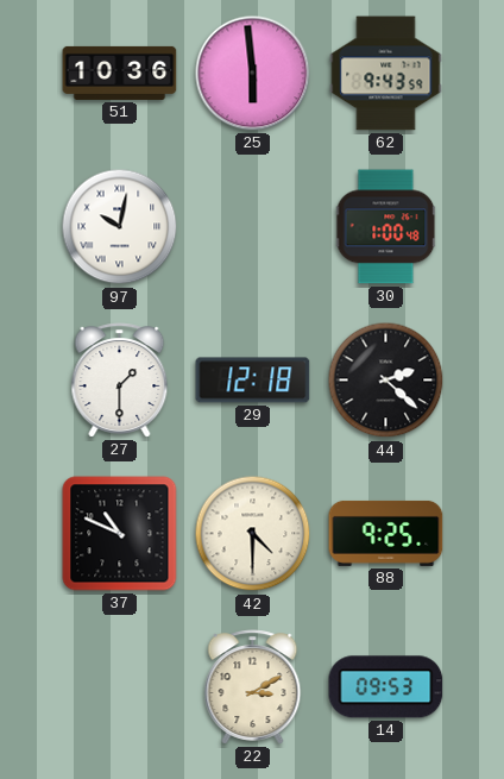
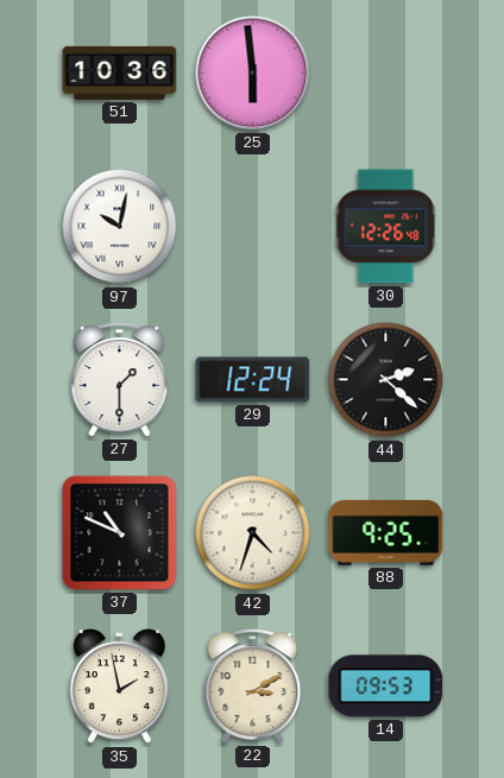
62: 9:43 -> none (386, 74)
30: 1:00 -> 12:26 (386, 227)
29: 12:18 -> 12:24 (253, 380)
42: 4:30 -> 4:33 (253, 533)
35: none -> 1:58 (119, 688)
